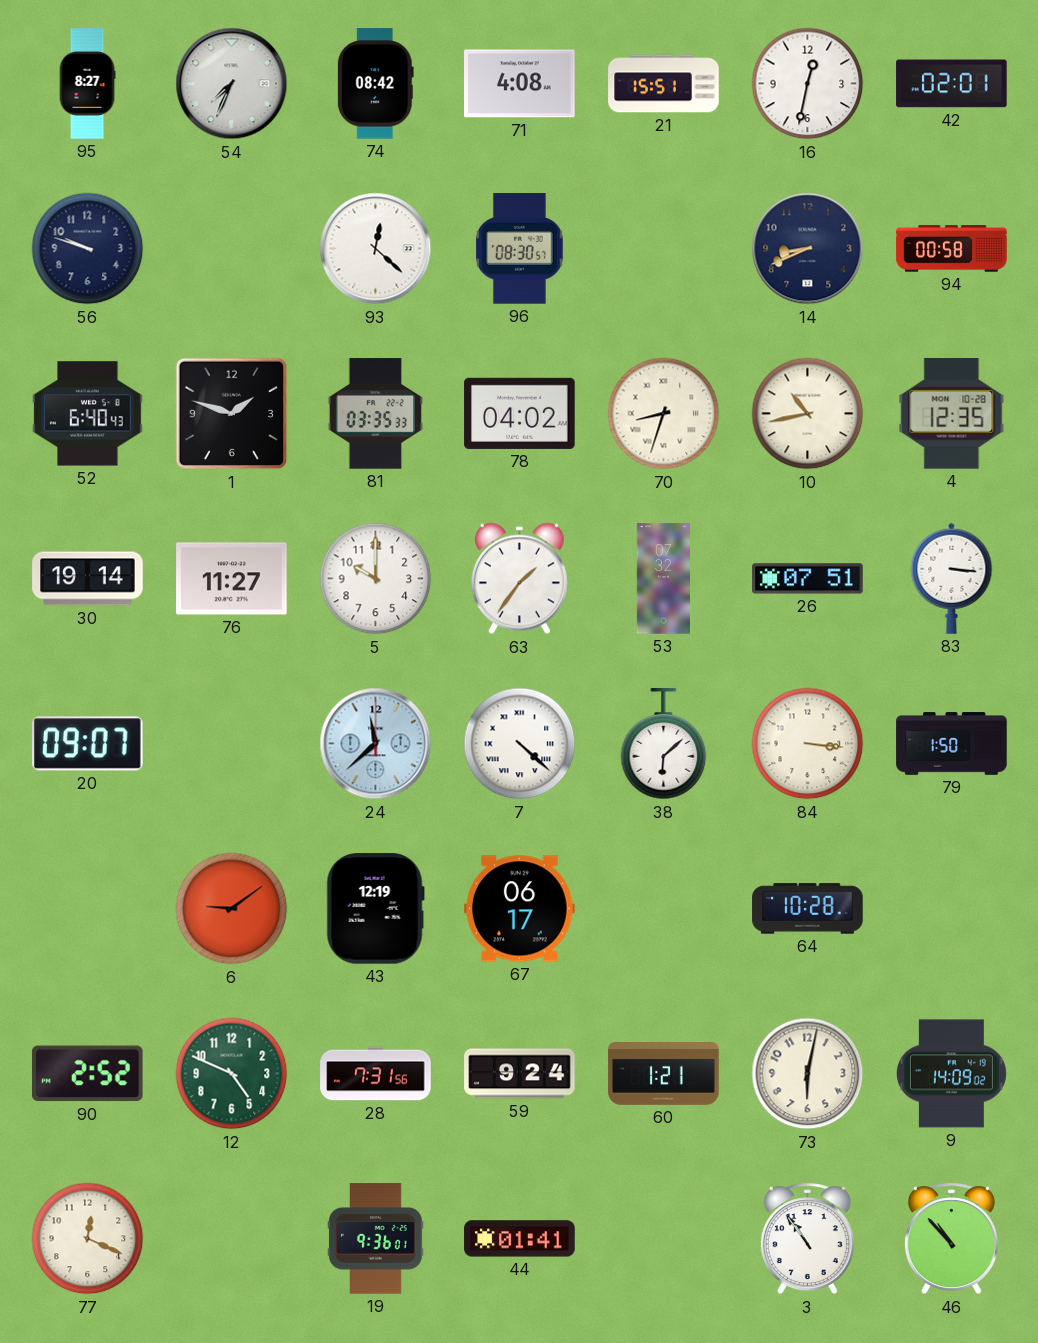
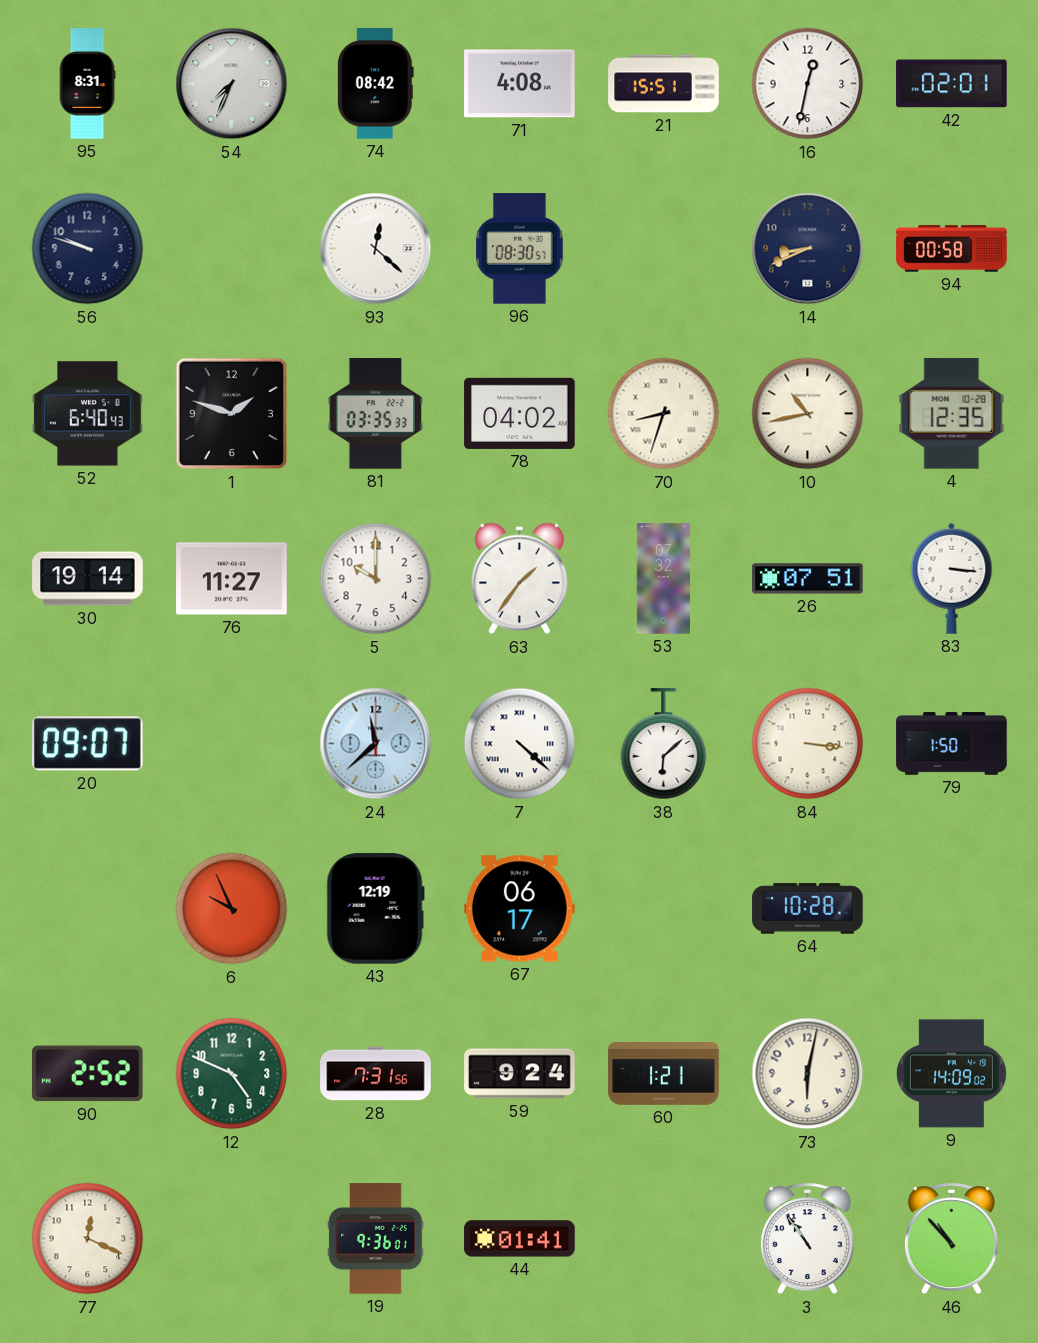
95: 8:27 -> 8:31 (87, 84)
6: 9:09 -> 9:56 (232, 909)
